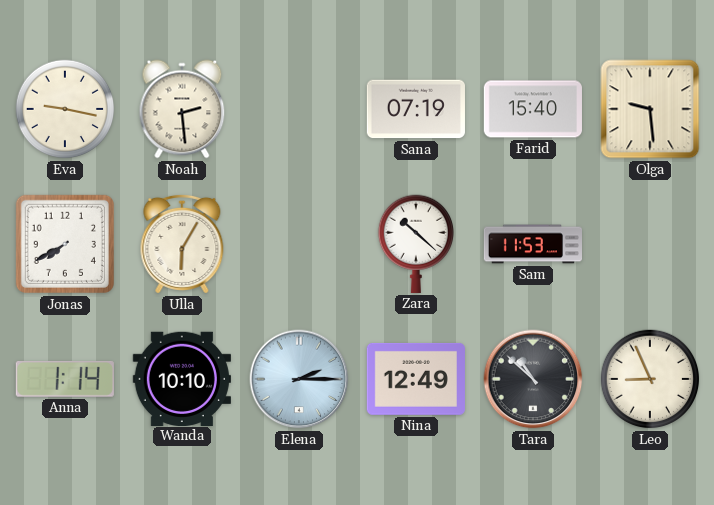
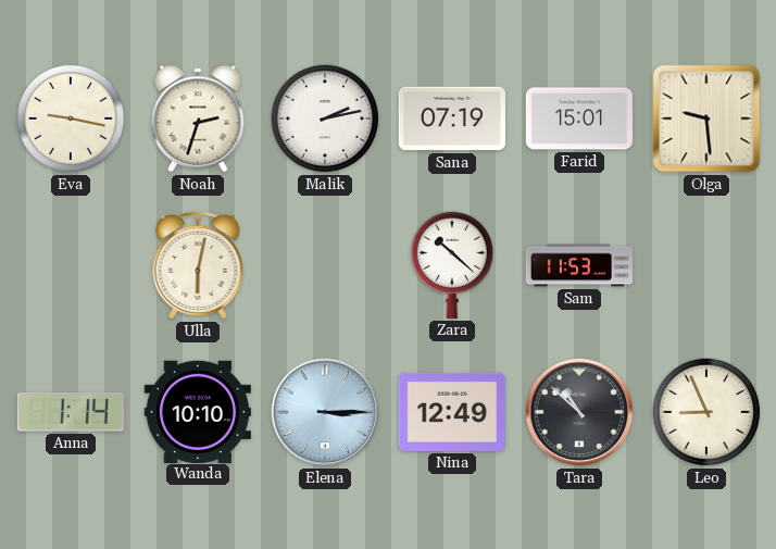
Noah: 2:29 -> 2:33 (198, 118)
Malik: none -> 2:13 (325, 118)
Farid: 15:40 -> 15:01 (579, 118)
Jonas: 7:40 -> none (65, 244)
Ulla: 6:05 -> 6:02 (198, 265)
Elena: 2:15 -> 3:15 (325, 412)
